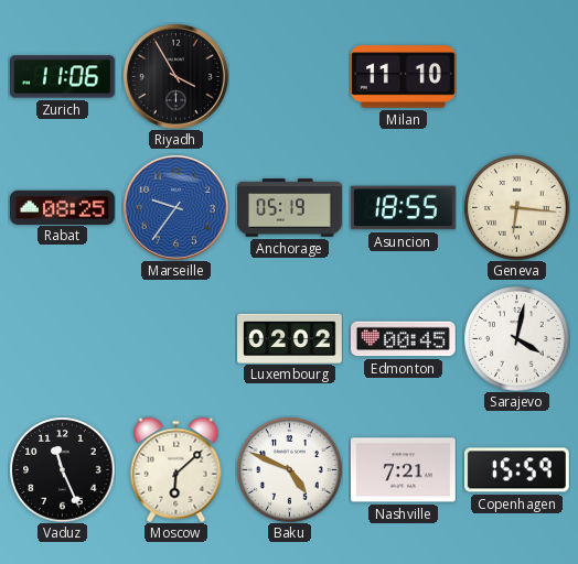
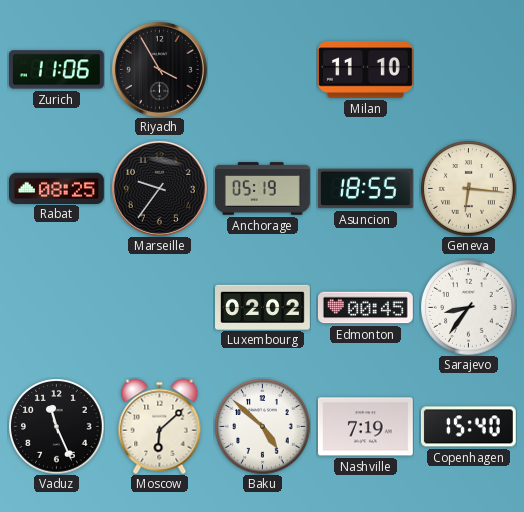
Marseille dial: blue -> black (159, 188)
Sarajevo: 4:02 -> 8:36 (468, 307)
Baku: 4:49 -> 4:52 (262, 426)
Nashville: 7:21 -> 7:19 (365, 427)
Copenhagen: 15:59 -> 15:40 (468, 427)
